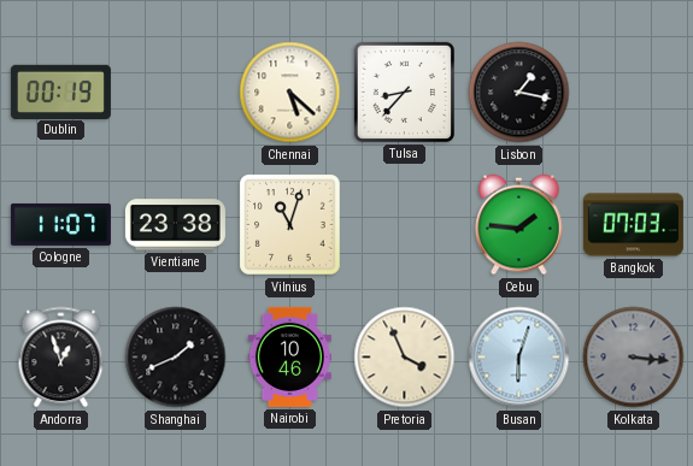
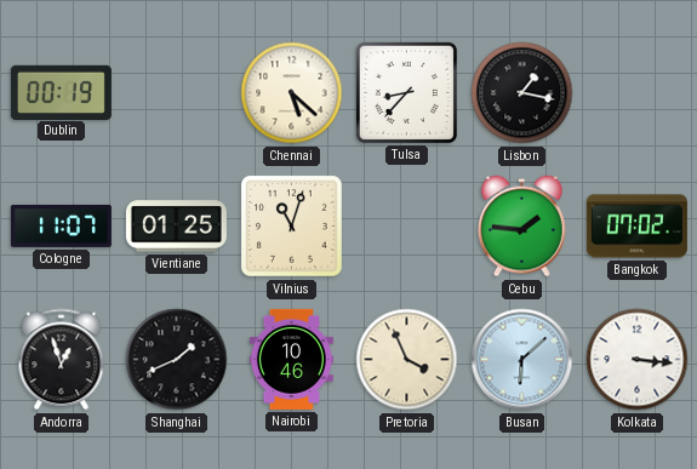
Vientiane: 23:38 -> 01:25 (176, 227)
Bangkok: 07:03 -> 07:02 (636, 227)
Busan: 6:03 -> 6:08 (522, 360)
Kolkata dial: grey -> white (638, 360)
